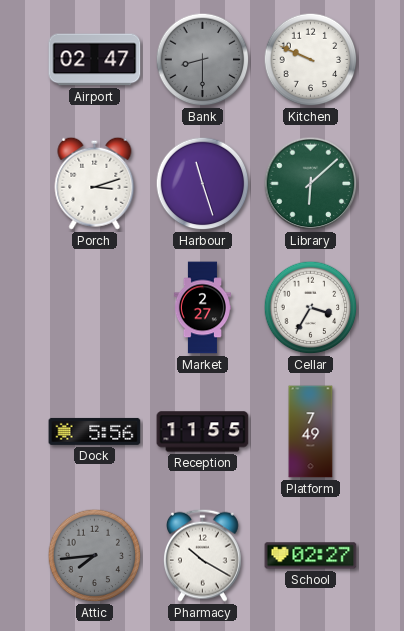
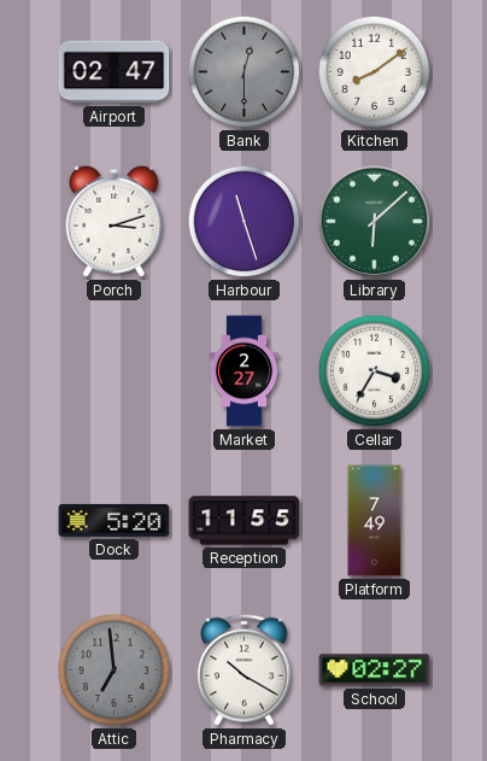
Bank: 8:30 -> 12:30 (245, 72)
Kitchen: 9:49 -> 8:09 (375, 72)
Dock: 5:56 -> 5:20 (115, 520)
Attic: 7:44 -> 6:59 (115, 671)
